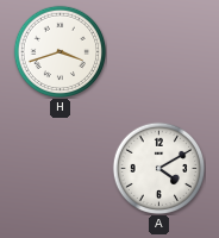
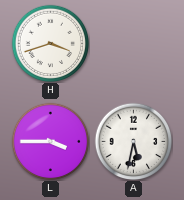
L: none -> 3:45 (50, 141)
A: 4:10 -> 5:32 (133, 141)
